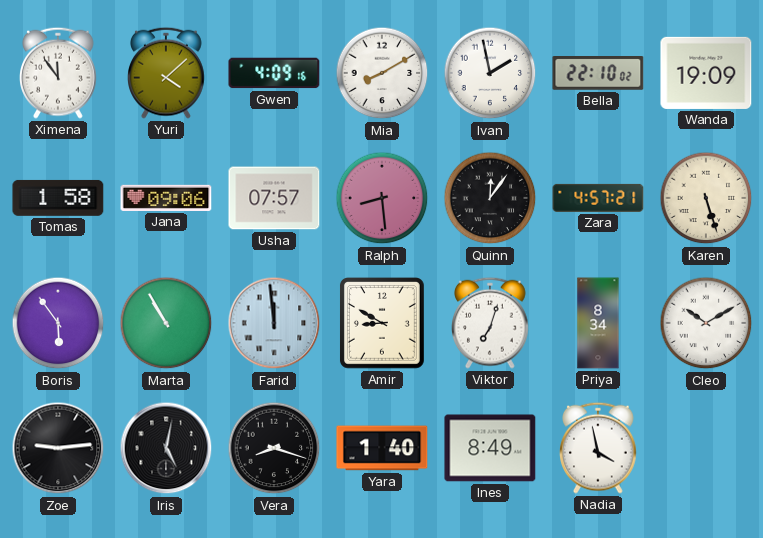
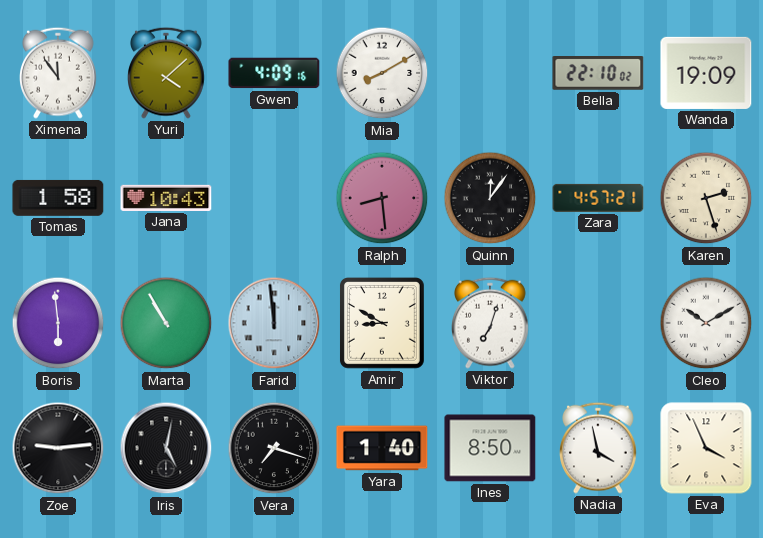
Ivan: 1:58 -> none (490, 73)
Jana: 09:06 -> 10:43 (166, 198)
Usha: 07:57 -> none (274, 198)
Karen: 5:27 -> 2:27 (706, 198)
Boris: 5:54 -> 5:59 (58, 323)
Priya: 8:34 -> none (598, 323)
Vera: 8:18 -> 7:18 (274, 448)
Ines: 8:49 -> 8:50 (490, 448)
Eva: none -> 3:56 (706, 448)
